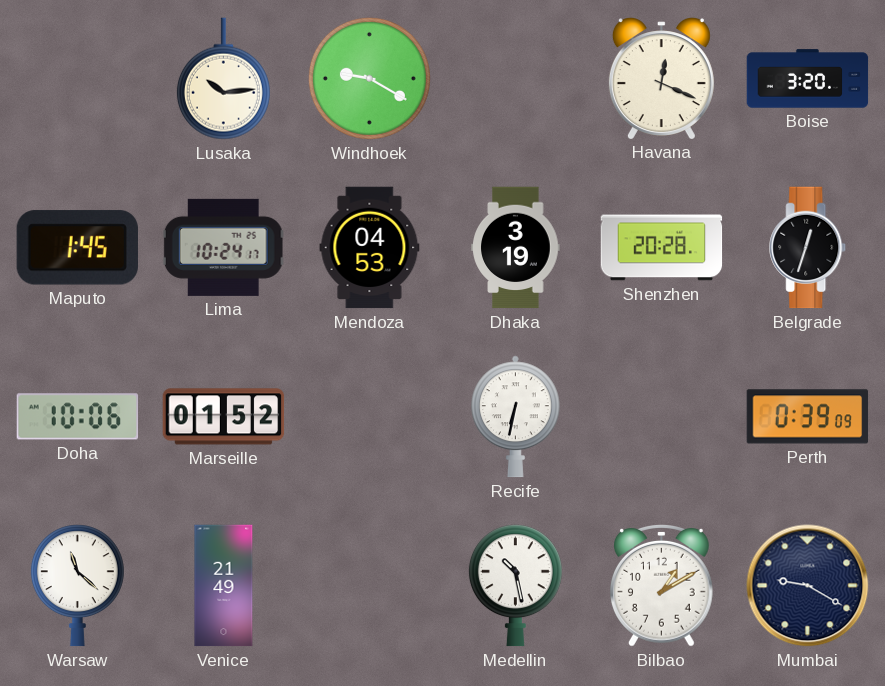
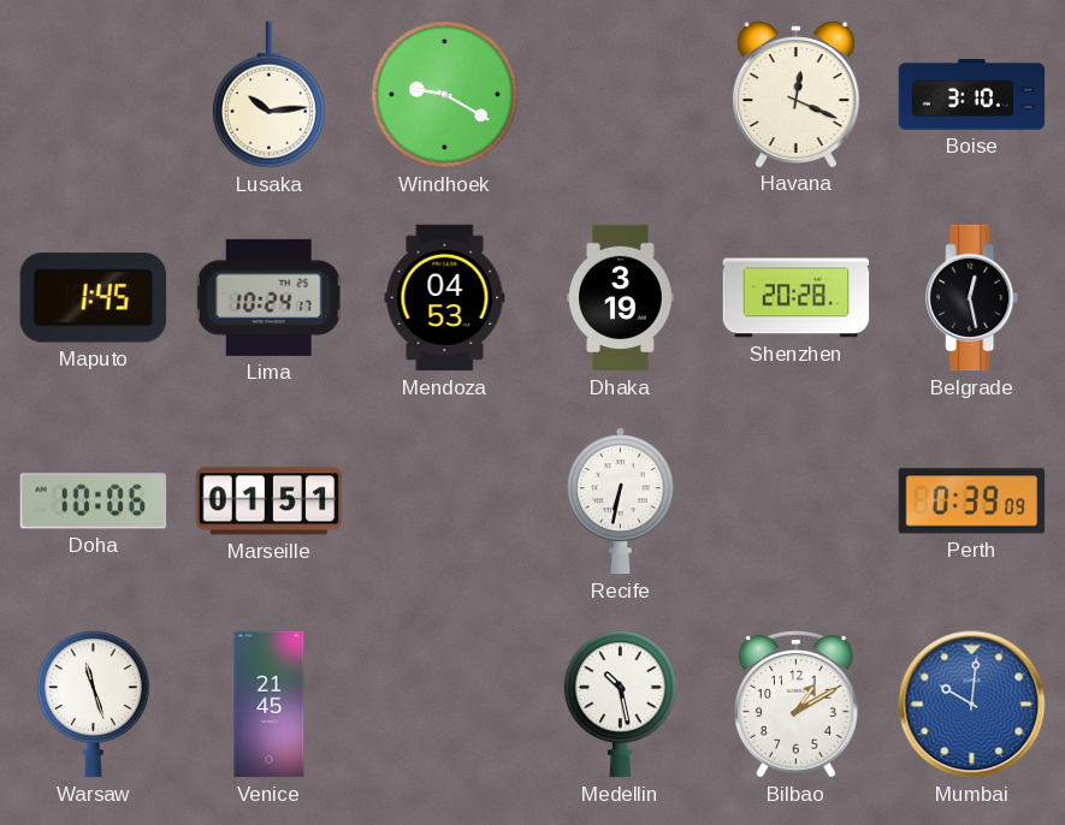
Boise: 3:20 -> 3:10 (972, 95)
Belgrade: 12:33 -> 12:28 (972, 298)
Marseille: 01:52 -> 01:51 (270, 501)
Warsaw: 11:22 -> 11:27 (93, 705)
Venice: 21:49 -> 21:45 (270, 705)
Mumbai: 9:20 -> 10:01 (972, 705)
Mumbai dial: navy -> blue (972, 705)
